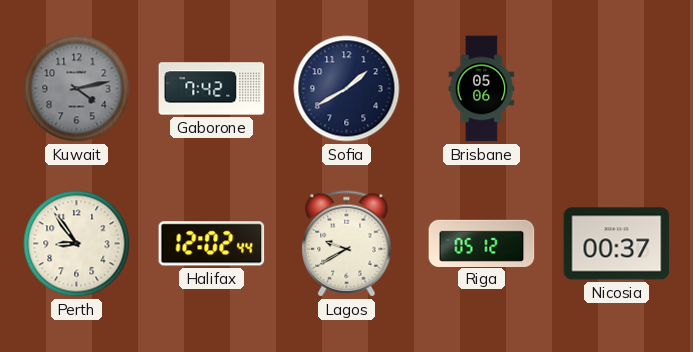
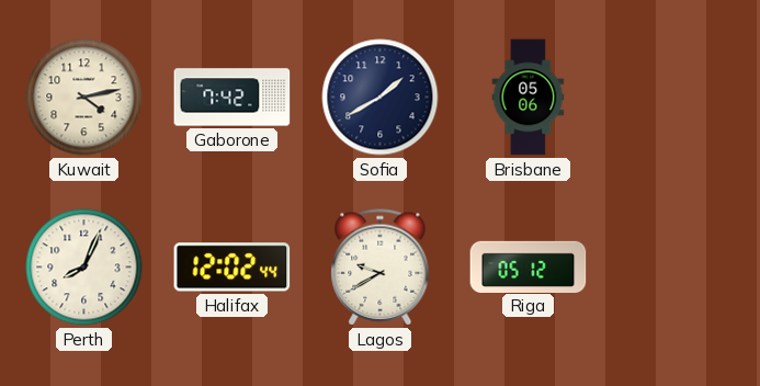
Kuwait dial: grey -> cream (84, 98)
Perth: 8:54 -> 8:04 (84, 268)
Nicosia: 00:37 -> none (617, 244)
